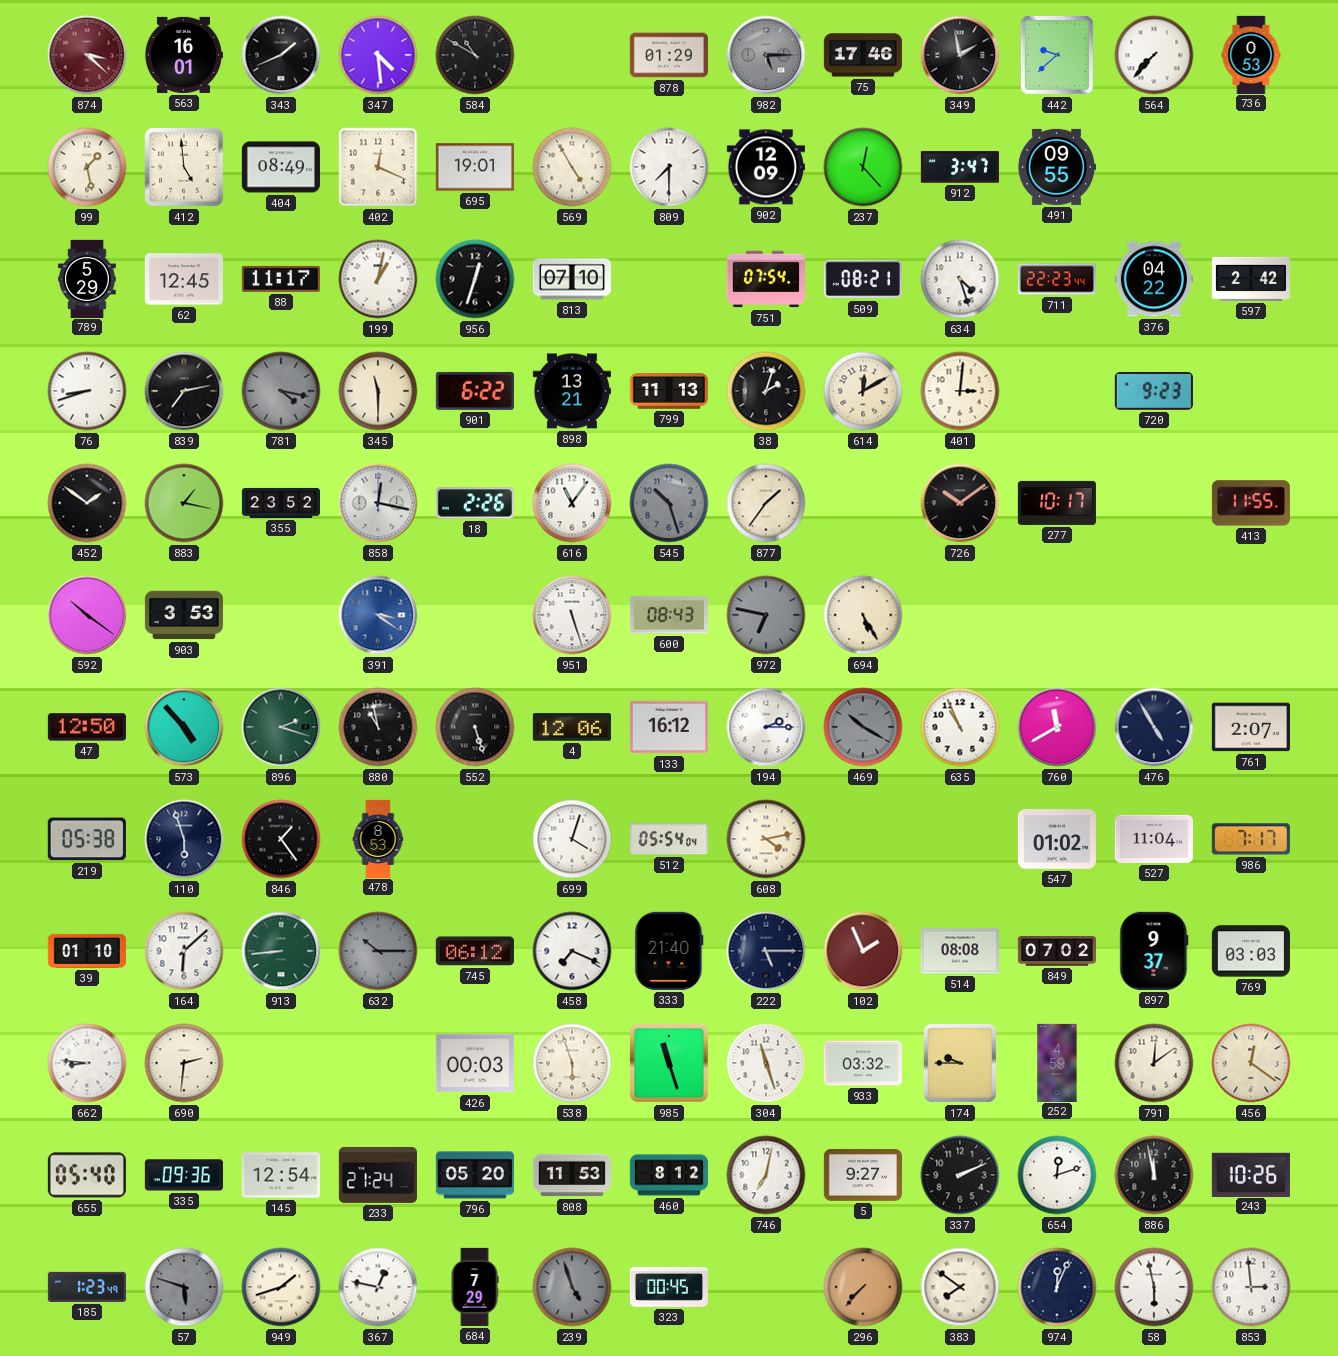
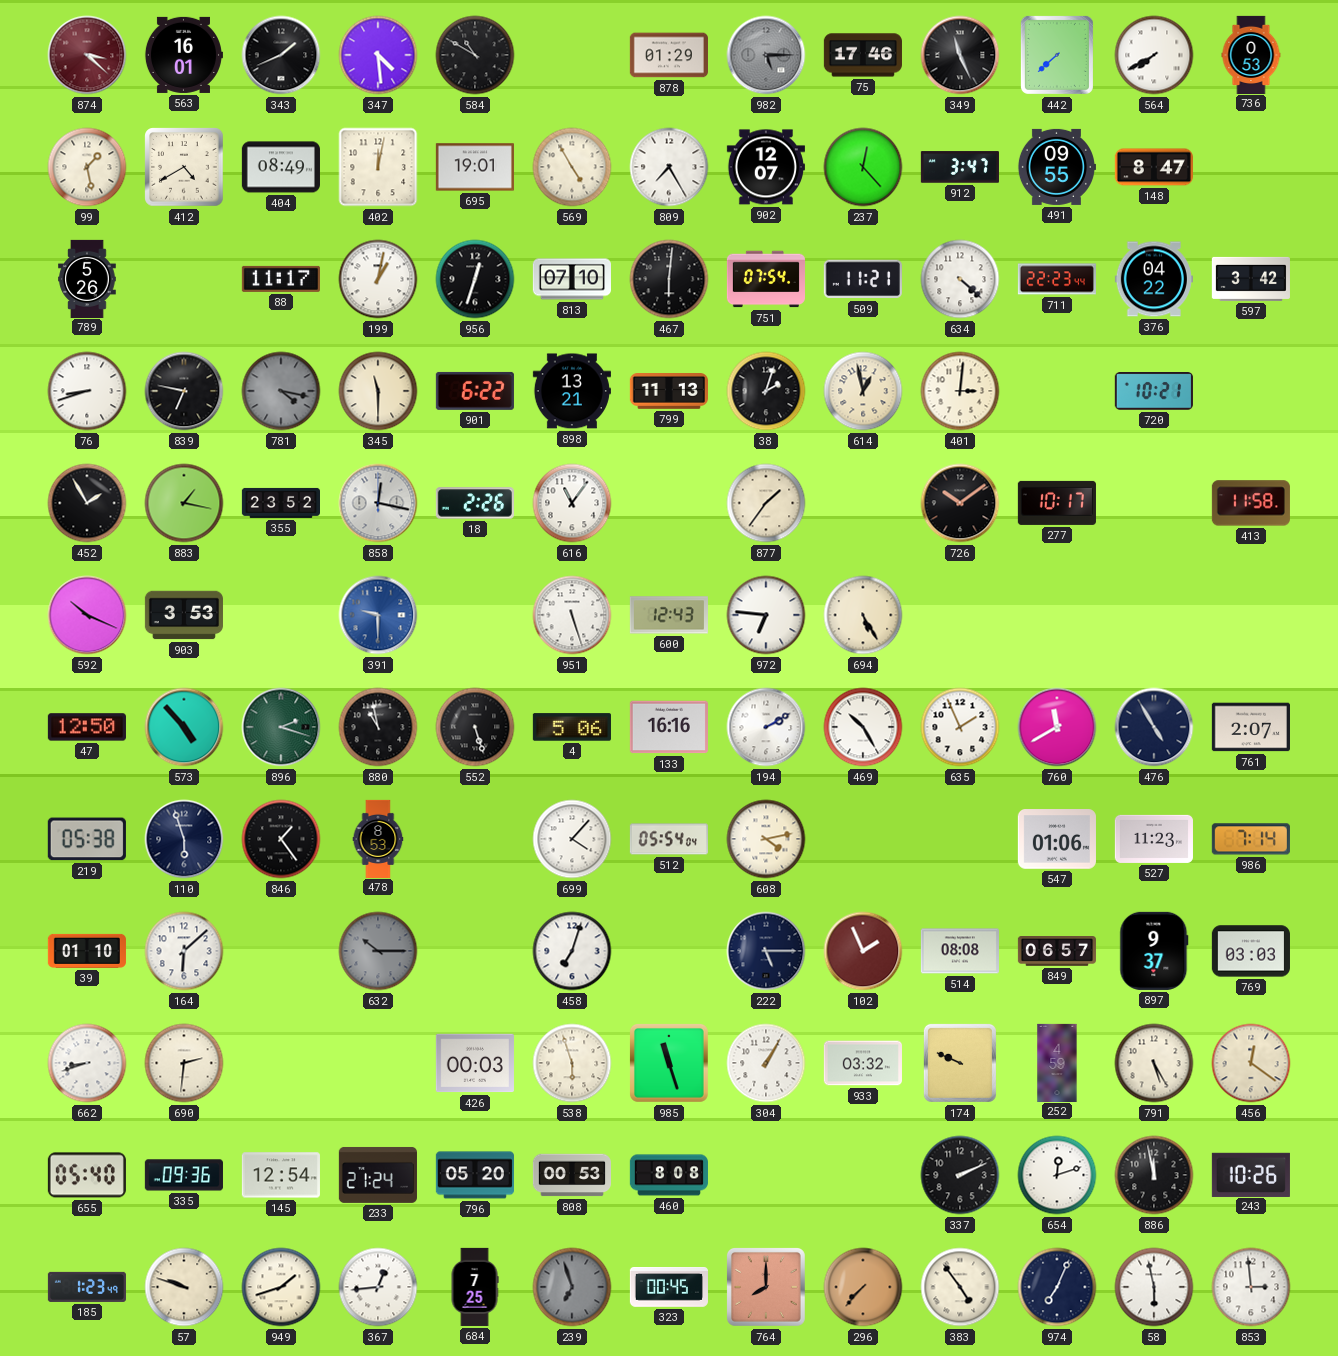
349: 1:58 -> 11:26 (960, 55)
442: 9:38 -> 7:38 (1057, 55)
564: 7:37 -> 7:40 (1154, 55)
412: 4:59 -> 4:40 (184, 167)
402: 12:19 -> 12:02 (378, 167)
809: 7:30 -> 7:25 (669, 167)
902: 12:09 -> 12:07 (766, 167)
148: none -> 8:47 (1154, 167)
789: 5:29 -> 5:26 (87, 278)
62: 12:45 -> none (184, 279)
467: none -> 6:01 (669, 279)
509: 08:21 -> 11:21 (863, 279)
634: 4:27 -> 4:22 (960, 279)
597: 2:42 -> 3:42 (1251, 279)
839: 7:13 -> 6:47 (184, 391)
614: 12:10 -> 12:58 (863, 391)
720: 9:23 -> 10:21 (1154, 392)
452: 1:51 -> 1:55 (87, 503)
545: 10:27 -> none (669, 503)
413: 11:55 -> 11:58 (1251, 503)
592: 10:21 -> 10:19 (87, 615)
391: 3:21 -> 9:30 (378, 615)
600: 08:43 -> 12:43 (669, 615)
972: 6:47 -> 6:46 (766, 615)
972 dial: grey -> white (766, 615)
4: 12:06 -> 5:06 (572, 727)
133: 16:12 -> 16:16 (669, 727)
194: 2:15 -> 2:10 (766, 727)
469: 10:20 -> 10:25 (863, 727)
469 dial: grey -> white (863, 727)
635: 10:56 -> 1:56 (960, 727)
699: 4:03 -> 4:07 (572, 839)
547: 01:02 -> 01:06 (1057, 839)
527: 11:04 -> 11:23 (1154, 839)
986: 7:17 -> 7:14 (1251, 839)
913: 8:44 -> none (281, 951)
745: 06:12 -> none (475, 951)
458: 7:19 -> 7:03 (572, 951)
333: 21:40 -> none (669, 951)
849: 07:02 -> 06:57 (1057, 952)
662: 8:46 -> 8:42 (87, 1063)
304: 11:27 -> 1:05 (766, 1063)
174: 9:45 -> 9:49 (960, 1063)
791: 12:09 -> 5:25 (1154, 1063)
808: 11:53 -> 00:53 (572, 1175)
460: 8:12 -> 8:08 (669, 1175)
746: 7:02 -> none (766, 1175)
5: 9:27 -> none (863, 1176)
57: 5:48 -> 9:48 (184, 1287)
57 dial: grey -> cream (184, 1287)
367: 12:47 -> 12:44 (378, 1287)
684: 7:29 -> 7:25 (475, 1287)
239: 4:57 -> 6:57 (572, 1287)
764: none -> 8:00 (766, 1287)
383: 7:51 -> 4:54 (960, 1287)
974: 12:04 -> 7:04 (1057, 1287)
